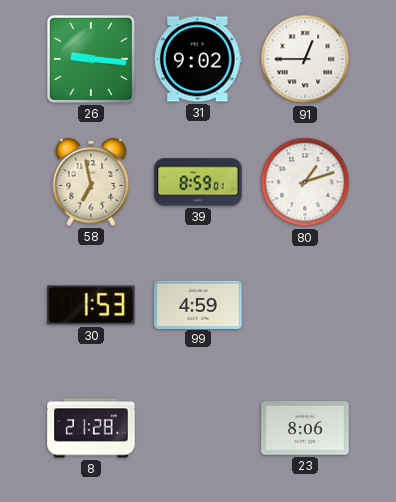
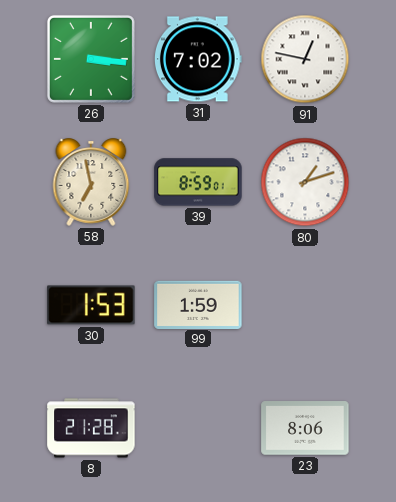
26: 9:16 -> 3:16 (91, 59)
31: 9:02 -> 7:02 (198, 59)
91: 12:45 -> 12:47 (305, 59)
99: 4:59 -> 1:59 (198, 304)
